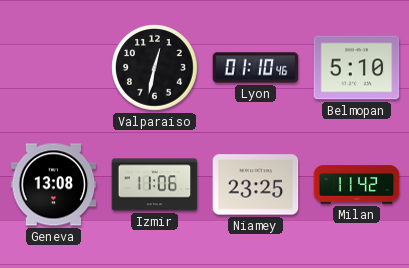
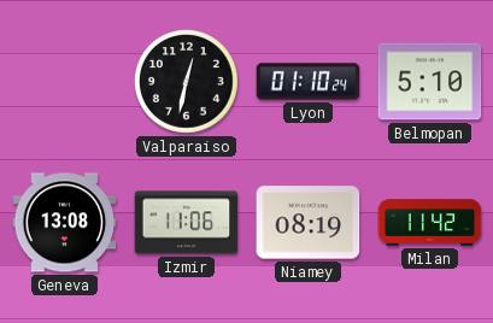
Lyon: 01:10:46 -> 01:10:24 (309, 82)
Niamey: 23:25 -> 08:19 (309, 223)
